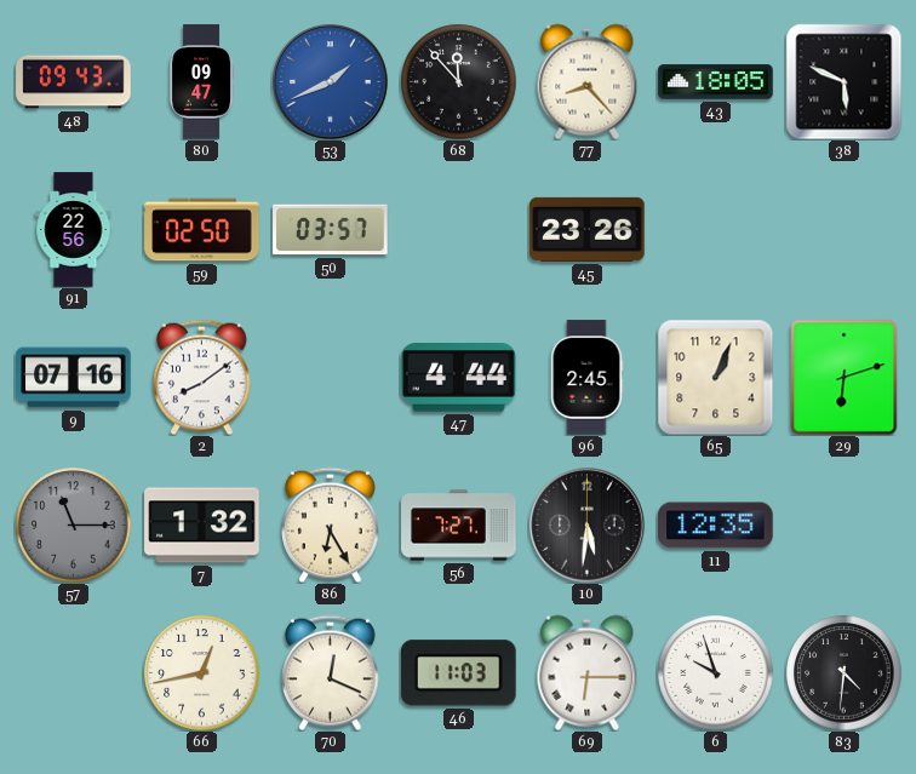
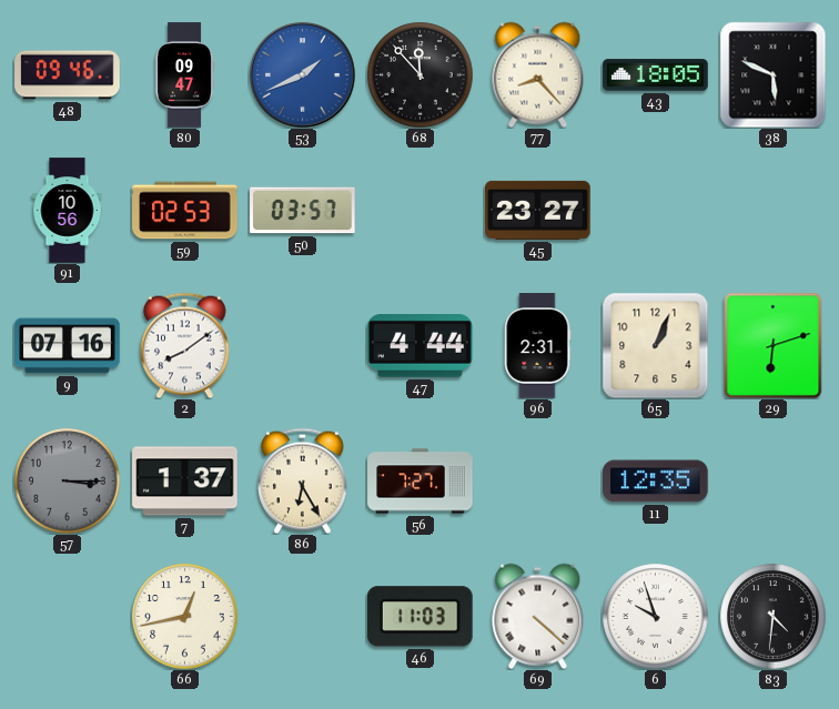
48: 09:43 -> 09:46 (68, 75)
91: 22:56 -> 10:56 (68, 211)
59: 02:50 -> 02:53 (185, 211)
45: 23:26 -> 23:27 (538, 210)
96: 2:45 -> 2:31 (537, 346)
57: 11:15 -> 3:15 (67, 480)
7: 1:32 -> 1:37 (185, 482)
10: 5:31 -> none (588, 526)
70: 12:19 -> none (331, 672)
69: 6:15 -> 4:22 (538, 616)
